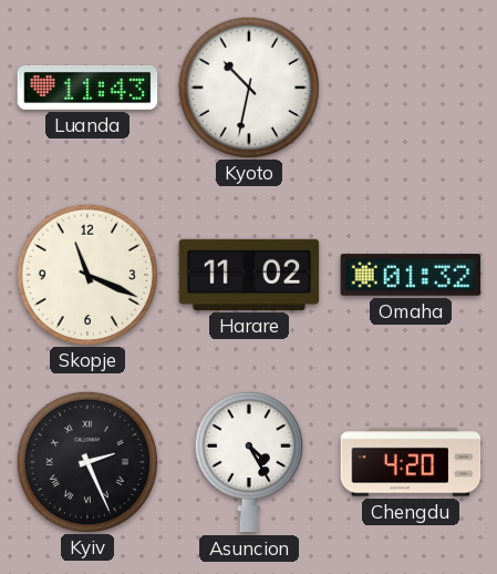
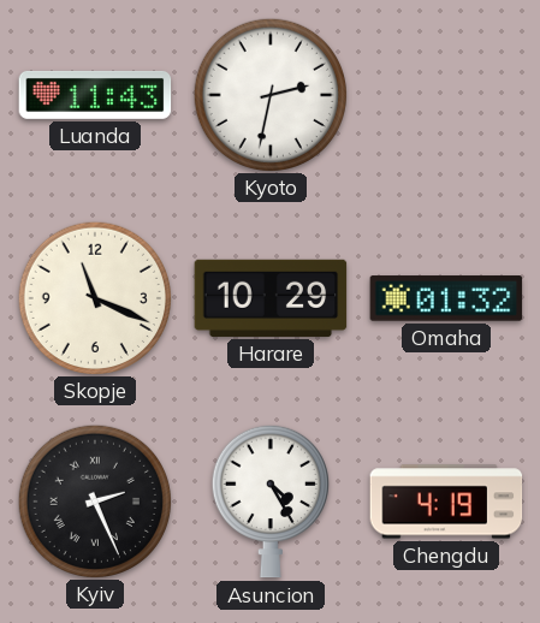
Kyoto: 10:32 -> 2:32 (269, 94)
Harare: 11:02 -> 10:29 (271, 298)
Chengdu: 4:20 -> 4:19 (446, 502)
